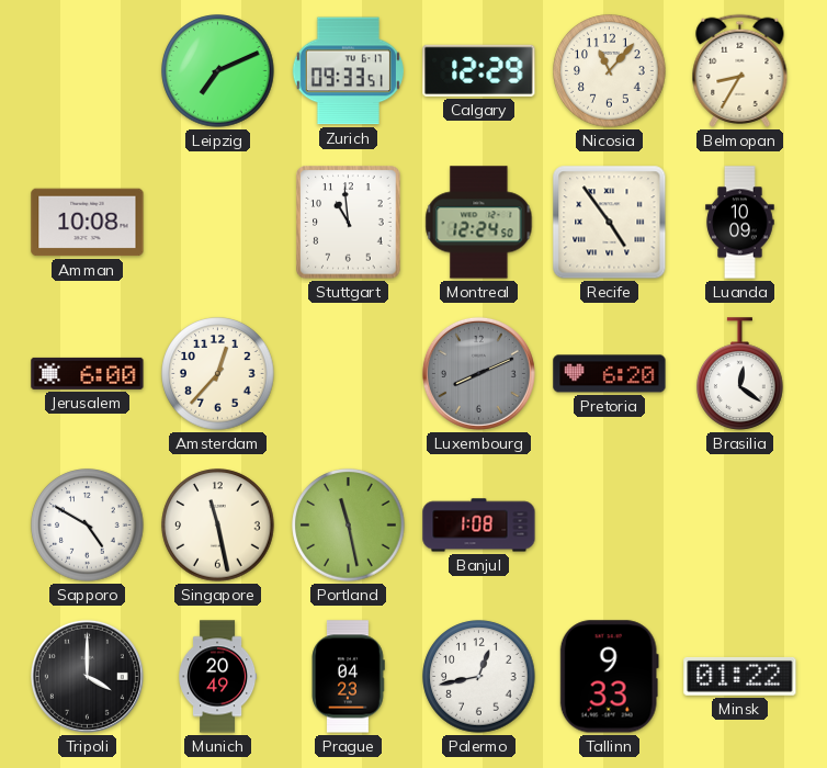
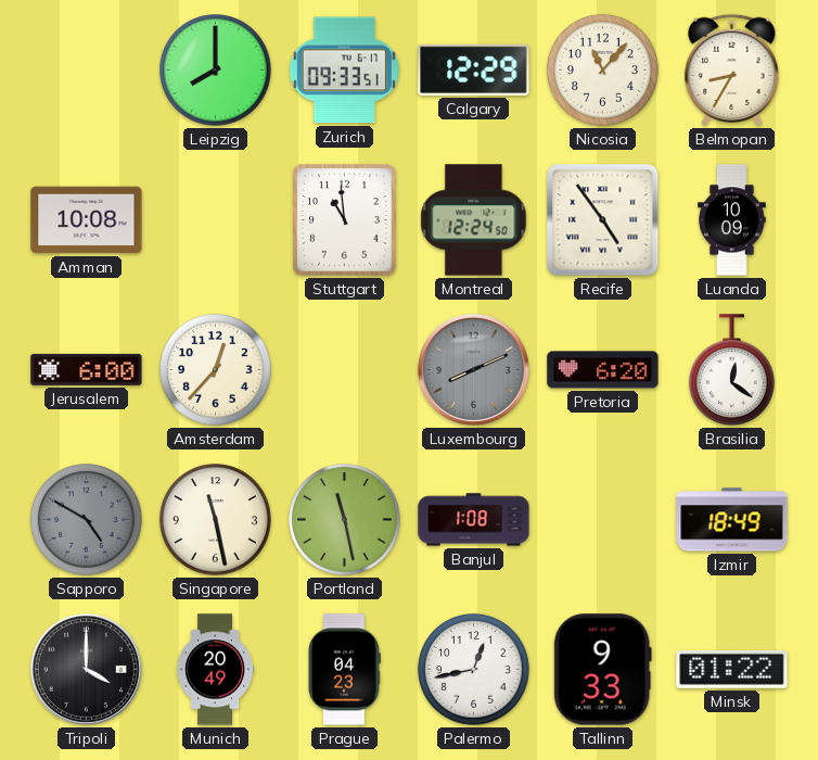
Leipzig: 7:11 -> 8:00 (216, 71)
Sapporo dial: white -> grey (87, 520)
Izmir: none -> 18:49 (732, 520)
